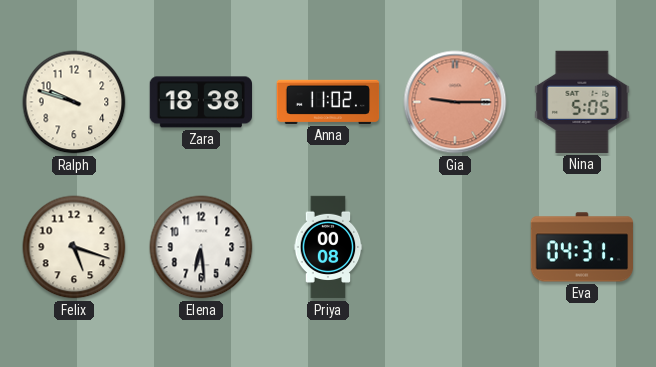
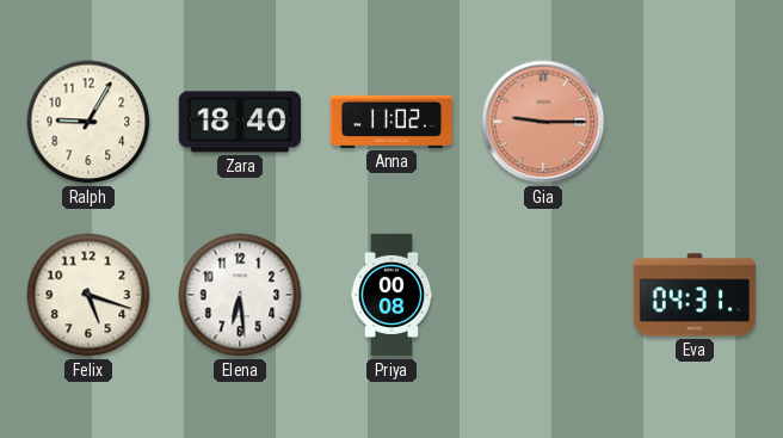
Ralph: 9:48 -> 9:05 (88, 122)
Zara: 18:38 -> 18:40 (239, 122)
Nina: 5:05 -> none (582, 102)
